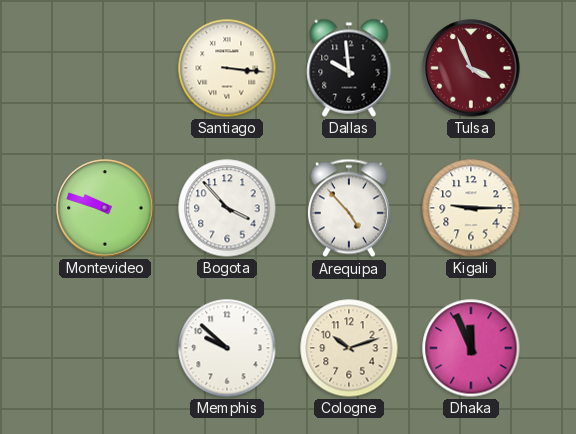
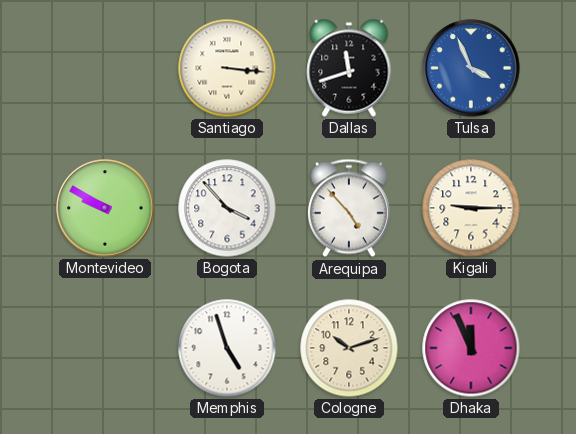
Dallas: 9:59 -> 11:42 (349, 68)
Tulsa dial: burgundy -> blue (471, 68)
Montevideo: 9:48 -> 9:50 (105, 208)
Memphis: 9:52 -> 4:57 (227, 348)
